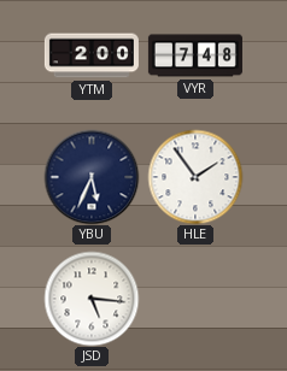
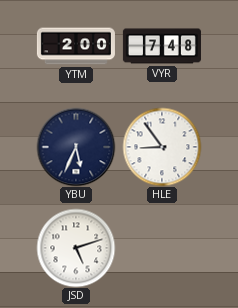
HLE: 1:54 -> 8:54 (162, 147)
JSD: 5:16 -> 5:12 (76, 248)
